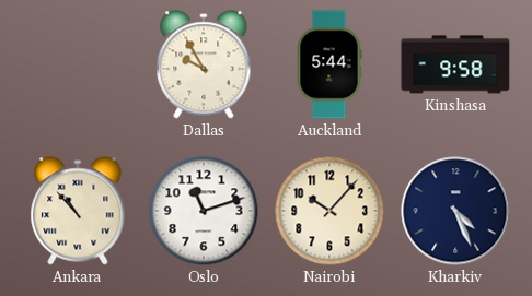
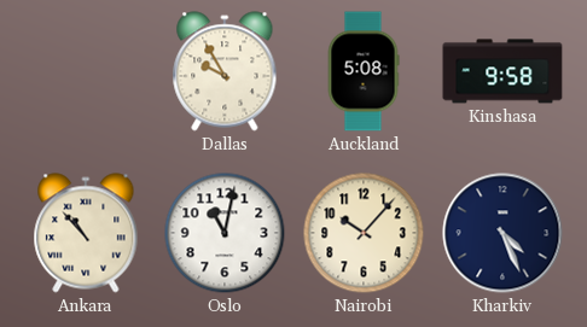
Auckland: 5:44 -> 5:08 (364, 71)
Oslo: 11:12 -> 11:02 (225, 233)
